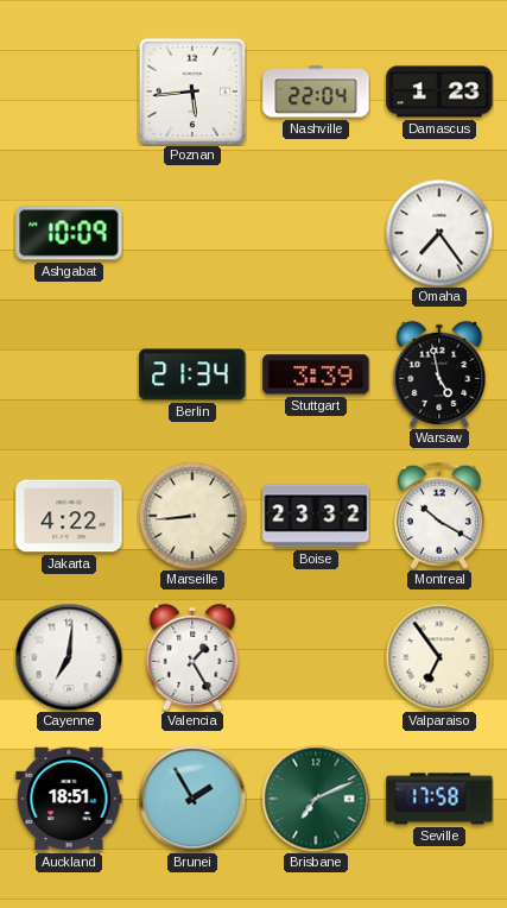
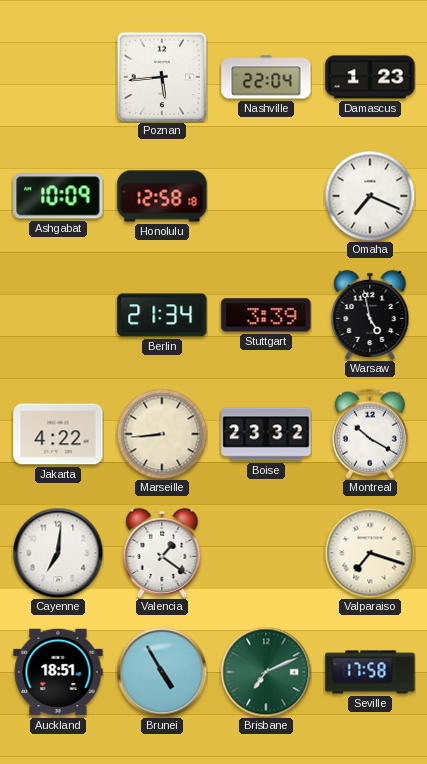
Honolulu: none -> 12:58 (162, 196)
Omaha: 7:24 -> 7:19 (370, 196)
Valencia: 1:25 -> 1:21 (162, 553)
Valparaiso: 6:54 -> 7:18 (370, 553)
Brunei: 1:55 -> 4:55 (162, 672)
